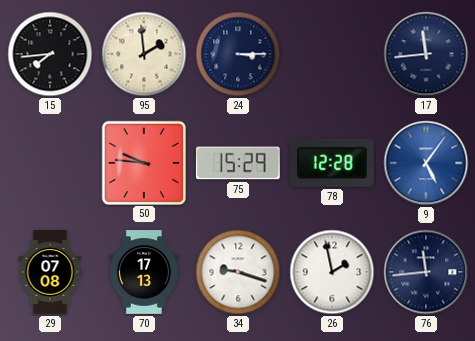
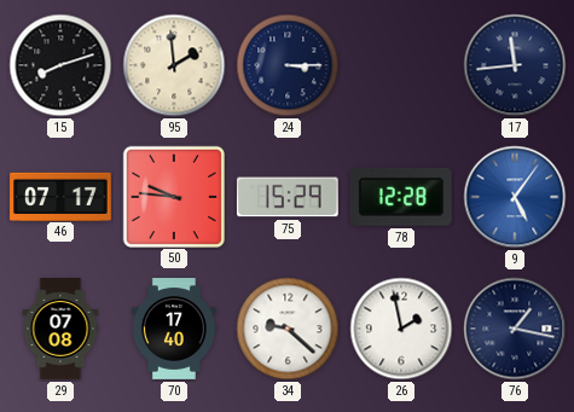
15: 7:44 -> 8:12 (60, 65)
46: none -> 07:17 (60, 196)
70: 17:13 -> 17:40 (174, 329)
34: 9:18 -> 9:22 (288, 329)
76: 11:44 -> 1:17 (515, 329)
